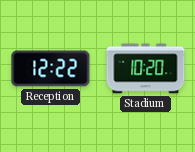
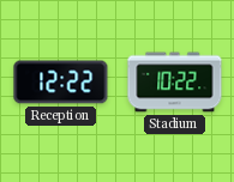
Stadium: 10:20 -> 10:22 (175, 83)
